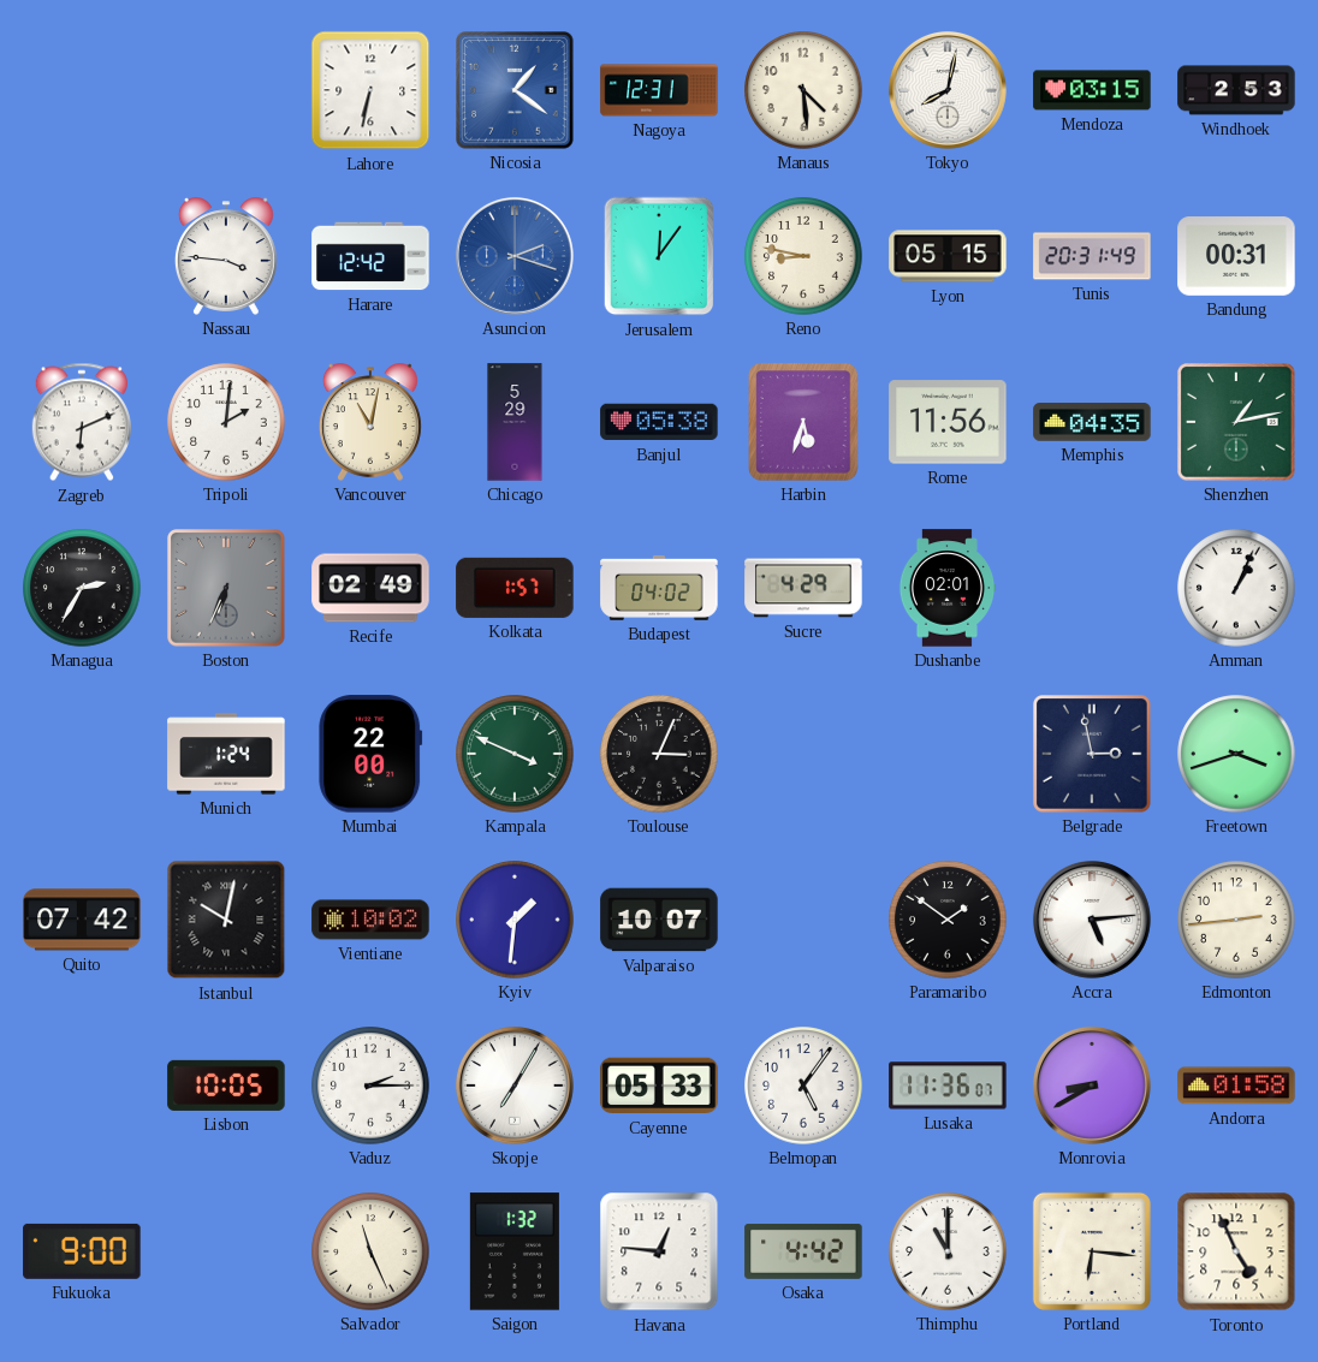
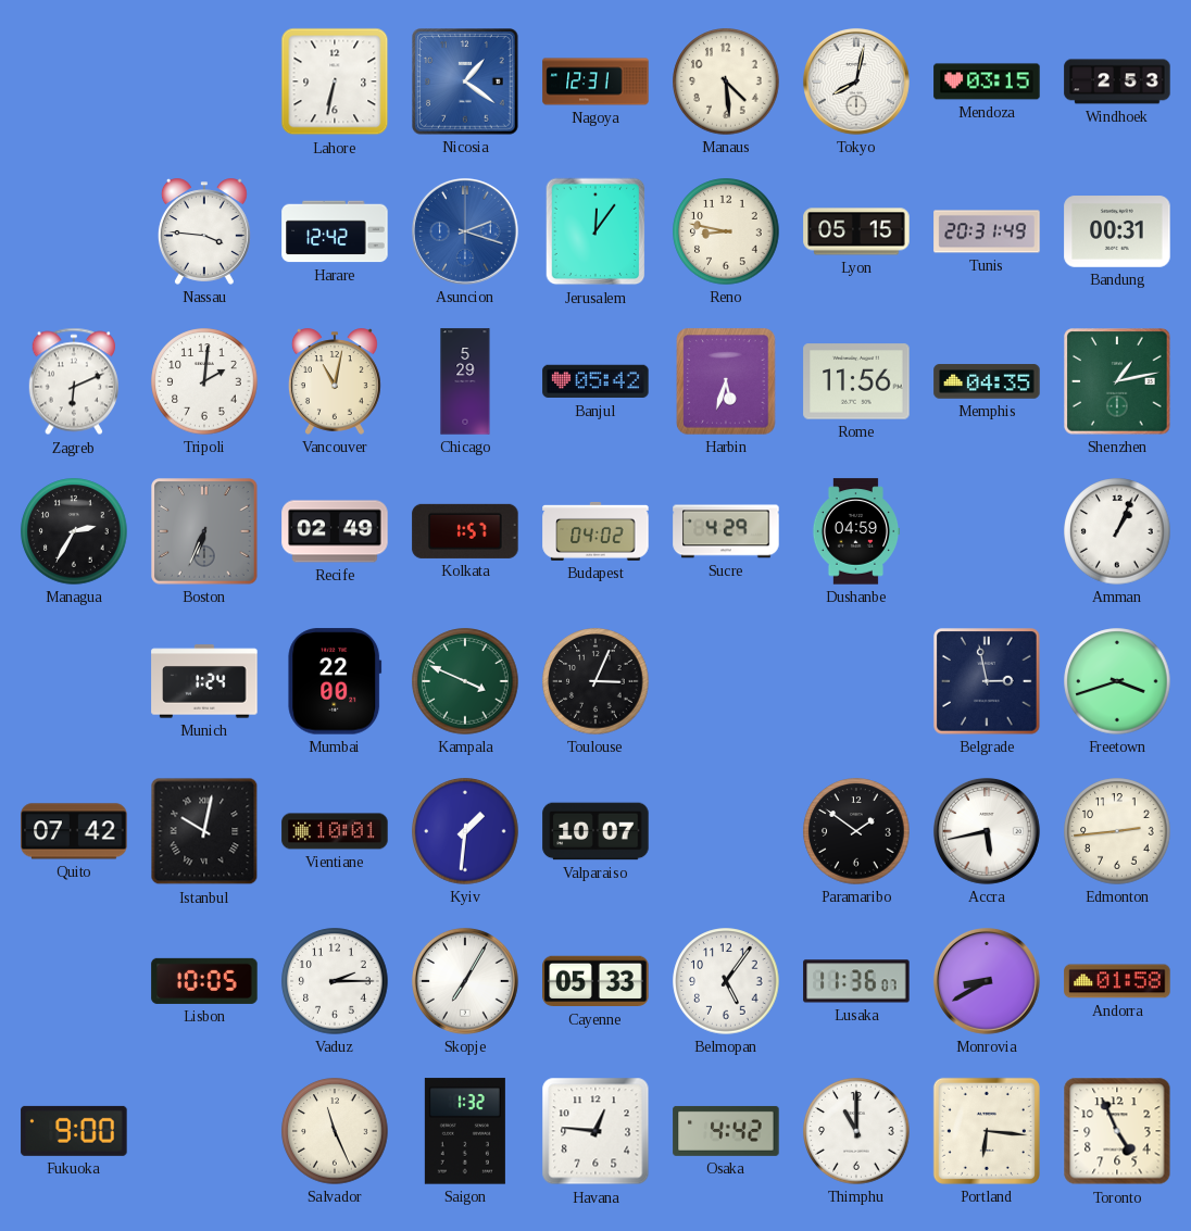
Banjul: 05:38 -> 05:42 (595, 381)
Dushanbe: 02:01 -> 04:59 (856, 531)
Vientiane: 10:02 -> 10:01 (335, 831)
Accra: 5:14 -> 5:43 (987, 831)
